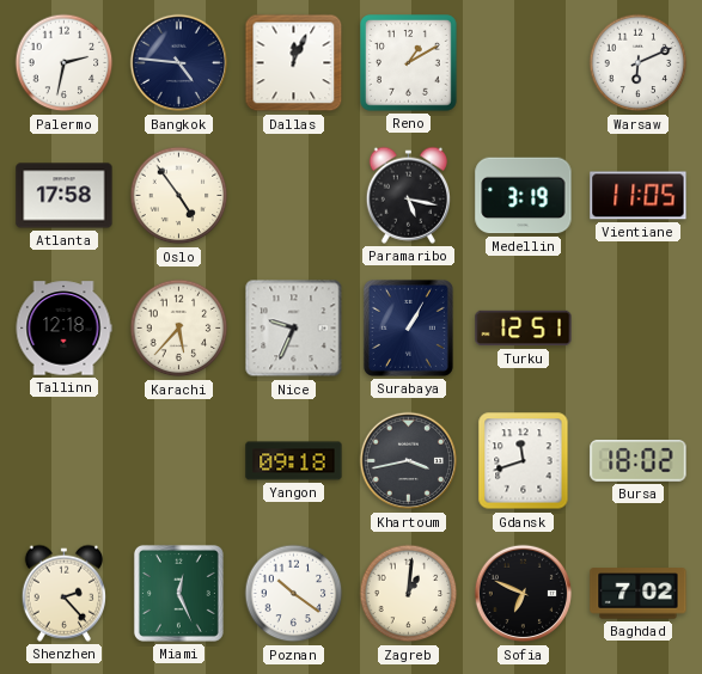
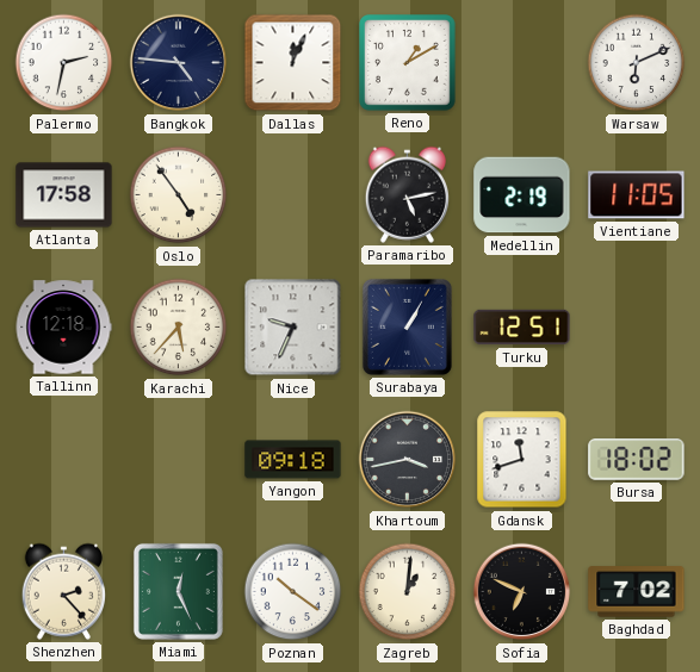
Paramaribo: 5:17 -> 5:13 (407, 194)
Medellin: 3:19 -> 2:19 (522, 195)
